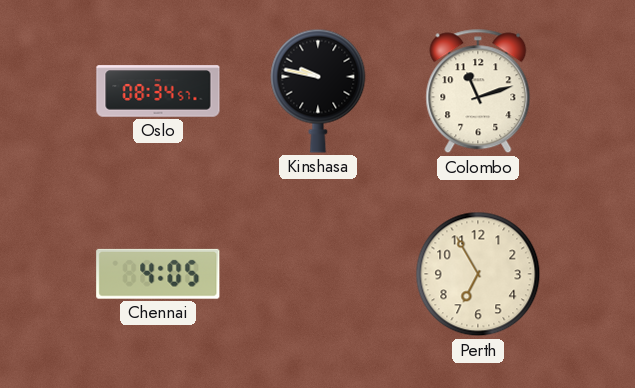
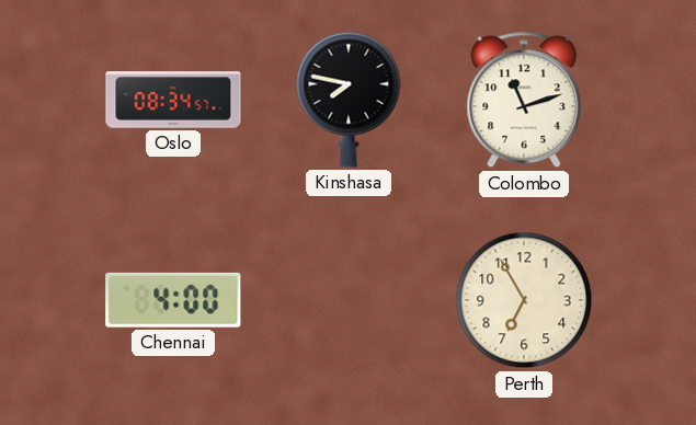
Kinshasa: 9:47 -> 7:47 (349, 100)
Chennai: 4:05 -> 4:00 (173, 300)
